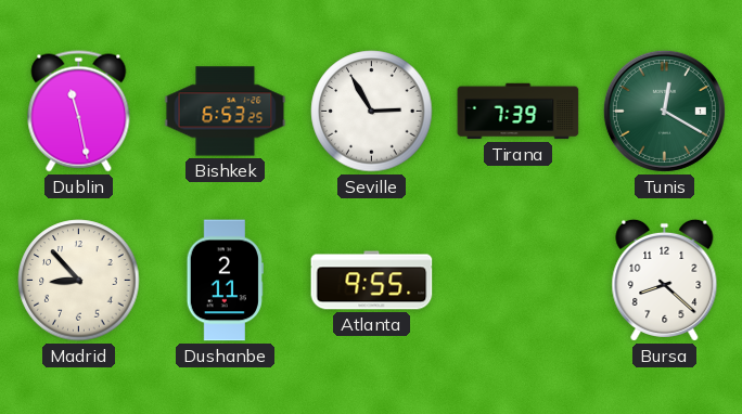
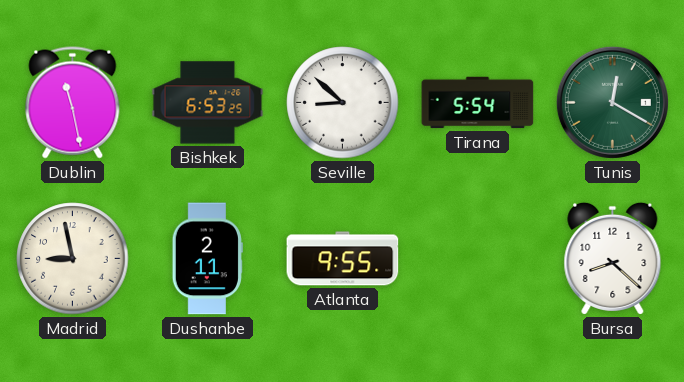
Seville: 2:55 -> 8:52 (343, 103)
Tirana: 7:39 -> 5:54 (478, 103)
Madrid: 8:53 -> 8:58 (73, 259)
